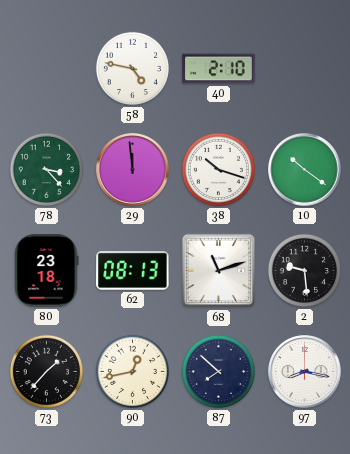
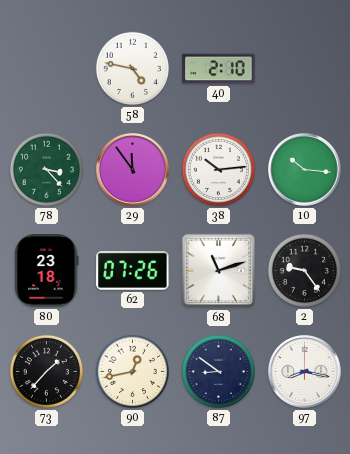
29: 11:59 -> 11:54 (133, 170)
38: 10:18 -> 10:14 (218, 169)
10: 10:21 -> 10:16 (305, 170)
62: 08:13 -> 07:26 (133, 271)
2: 9:29 -> 9:24 (304, 270)
87: 7:52 -> 8:51 (218, 371)
